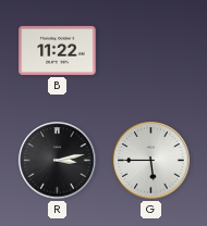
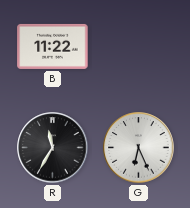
R: 3:13 -> 11:35 (53, 148)
G: 5:45 -> 6:26 (139, 148)
